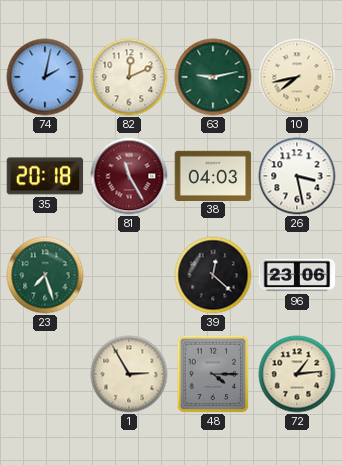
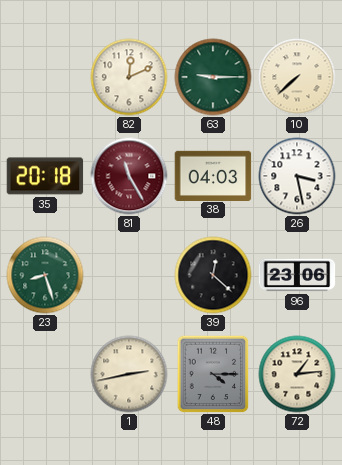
74: 2:02 -> none (45, 77)
63: 9:13 -> 9:15 (213, 77)
10: 7:43 -> 7:38 (297, 77)
23: 7:27 -> 8:27 (45, 275)
1: 2:55 -> 2:43 (129, 374)
